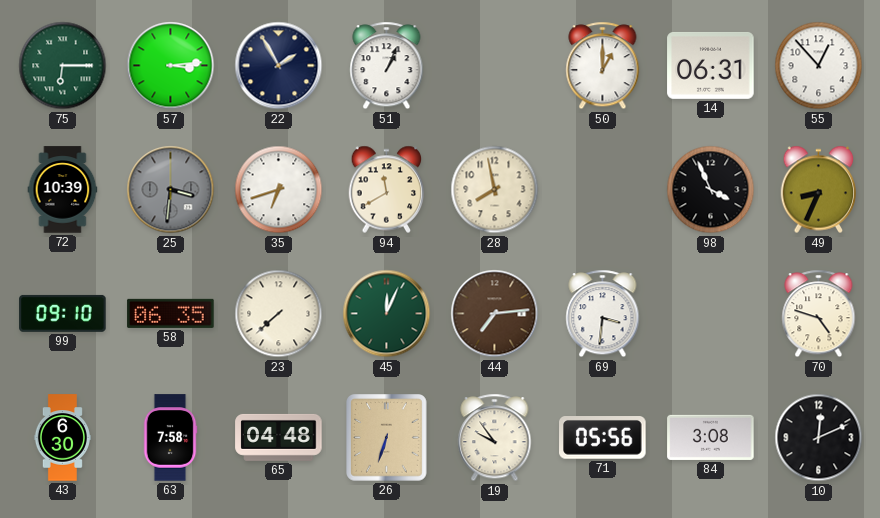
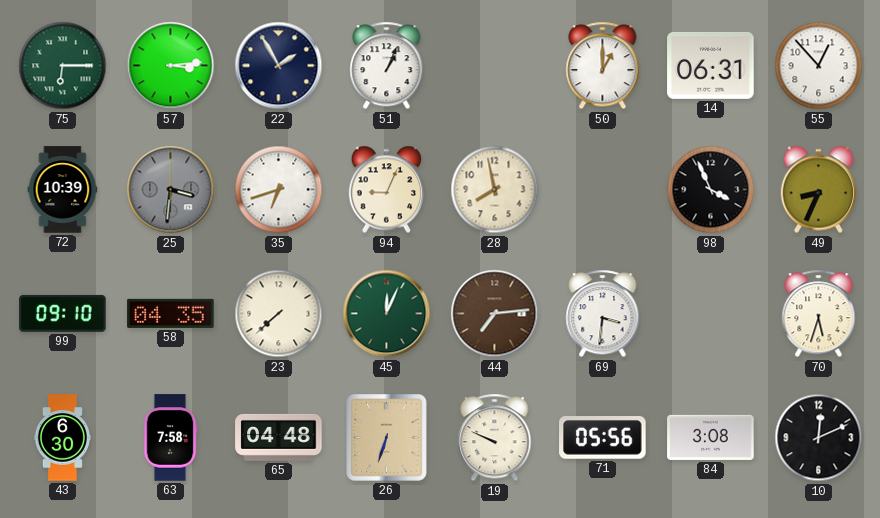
94: 11:40 -> 9:04 (387, 190)
58: 06:35 -> 04:35 (171, 313)
70: 4:48 -> 5:33 (819, 314)
19: 9:54 -> 9:49 (495, 438)
